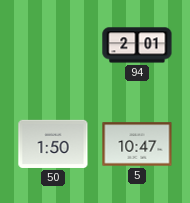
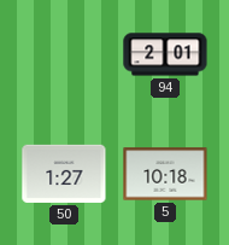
50: 1:50 -> 1:27 (64, 174)
5: 10:47 -> 10:18 (165, 174)
